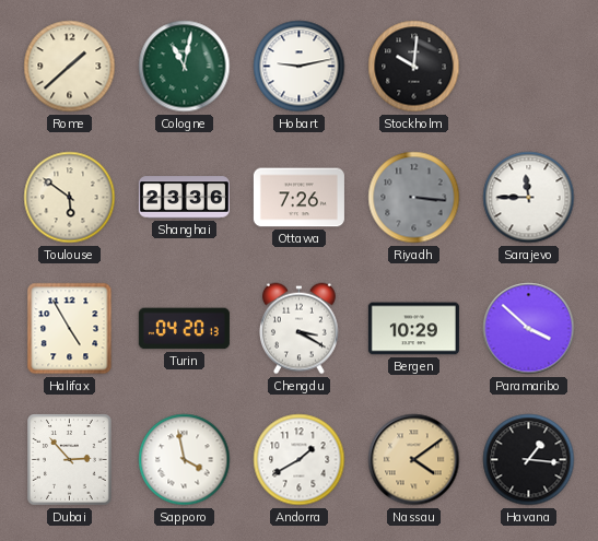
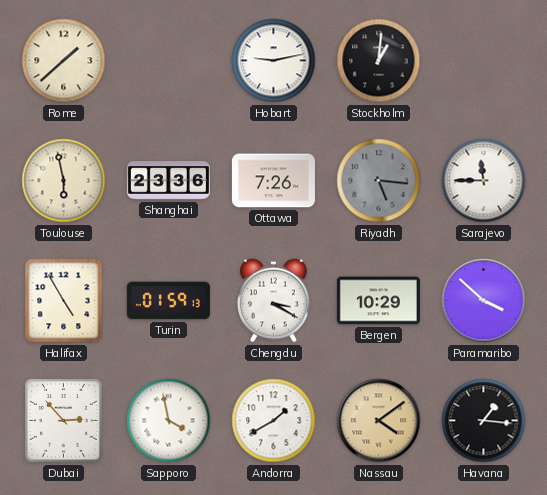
Cologne: 11:02 -> none (185, 67)
Stockholm: 10:01 -> 1:01 (379, 61)
Toulouse: 5:51 -> 5:58 (64, 181)
Riyadh: 3:16 -> 5:16 (379, 181)
Turin: 04:20 -> 01:59 (168, 301)
